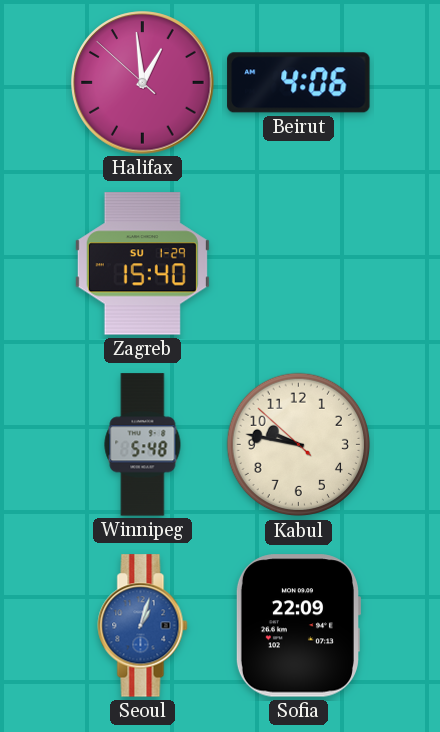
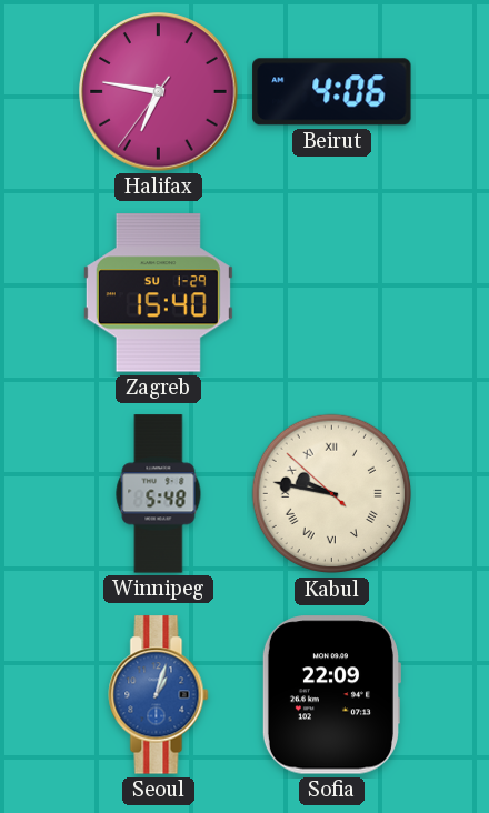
Halifax: 12:58 -> 6:46 (159, 92)
Kabul numerals: Arabic -> Roman (332, 494)
